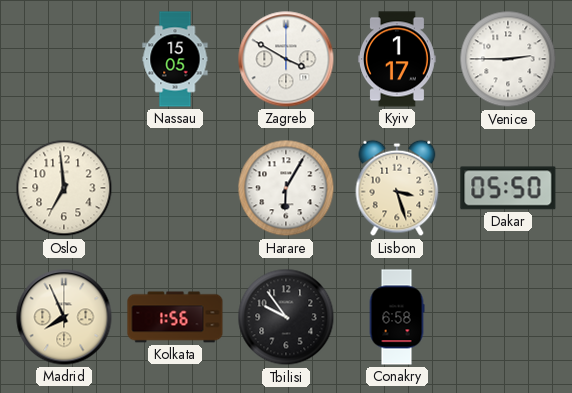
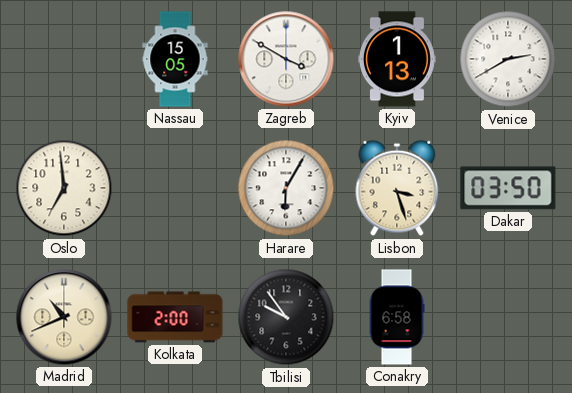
Kyiv: 1:17 -> 1:13 (397, 59)
Venice: 2:45 -> 2:40 (508, 59)
Dakar: 05:50 -> 03:50 (508, 188)
Madrid: 7:56 -> 10:41 (64, 317)
Kolkata: 1:56 -> 2:00 (175, 317)
